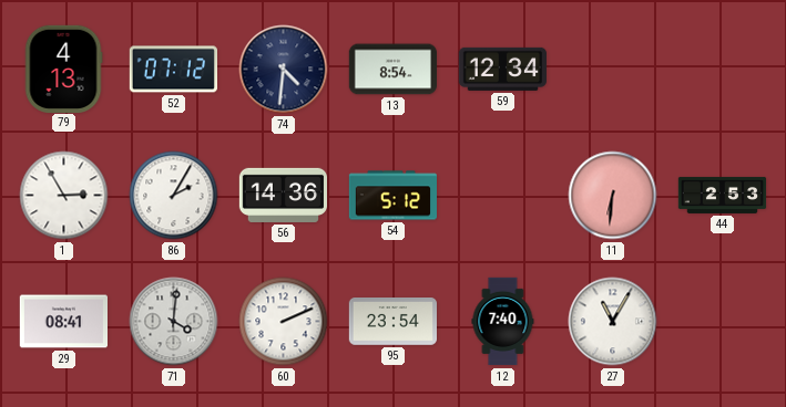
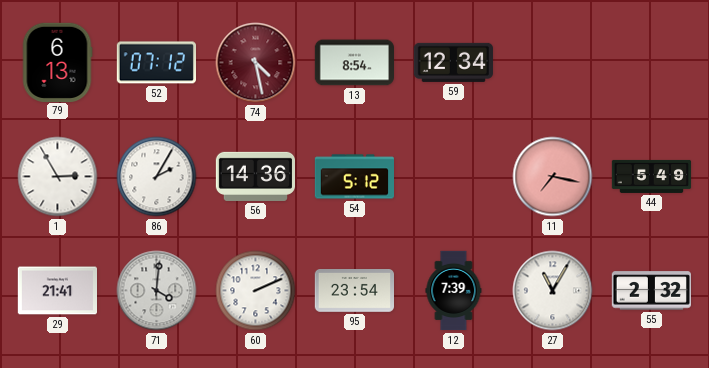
79: 4:13 -> 6:13 (57, 62)
74: 4:31 -> 4:28 (256, 63)
74 dial: navy -> burgundy (256, 63)
11: 6:31 -> 7:17 (553, 177)
44: 2:53 -> 5:49 (652, 176)
29: 08:41 -> 21:41 (57, 291)
12: 7:40 -> 7:39 (454, 291)
55: none -> 2:32 (651, 291)
